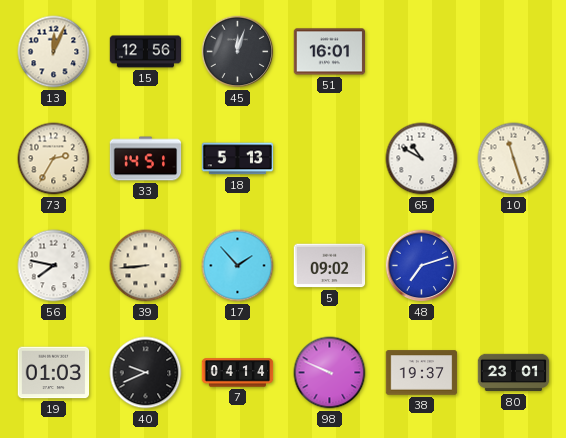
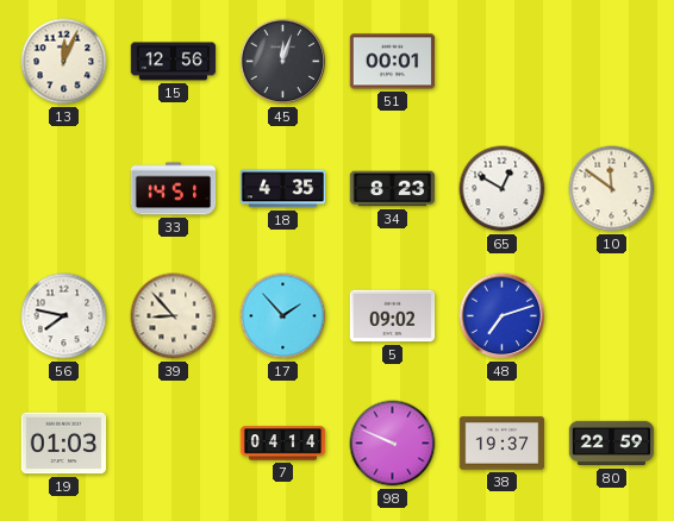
51: 16:01 -> 00:01 (393, 62)
73: 2:35 -> none (54, 159)
18: 5:13 -> 4:35 (283, 189)
34: none -> 8:23 (393, 189)
65: 10:50 -> 12:50 (503, 189)
10: 11:27 -> 11:51 (612, 189)
39: 8:44 -> 8:53 (174, 316)
40: 9:41 -> none (146, 373)
80: 23:01 -> 22:59 (612, 444)
